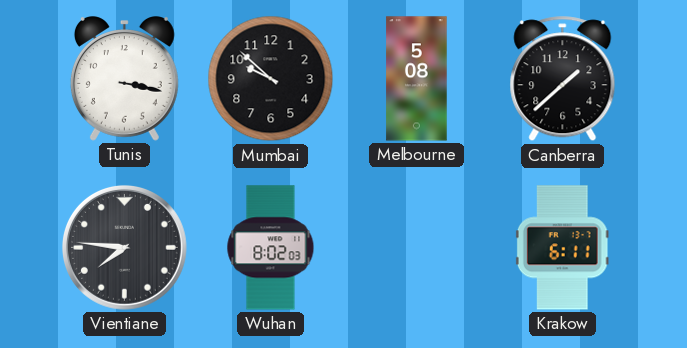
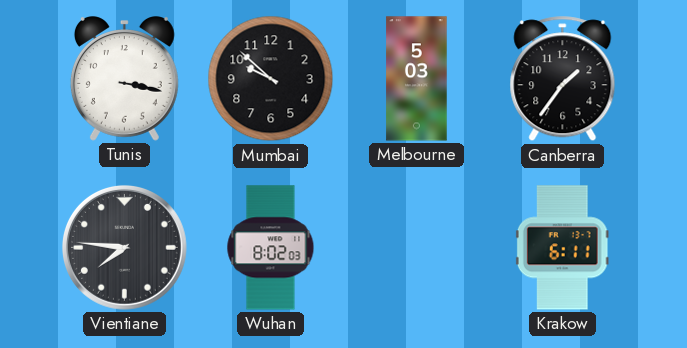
Melbourne: 5:08 -> 5:03 (417, 79)
Canberra: 1:38 -> 1:36 (563, 79)
